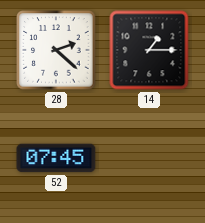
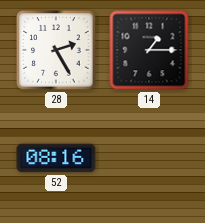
28: 2:22 -> 2:25 (56, 50)
52: 07:45 -> 08:16 (56, 158)
